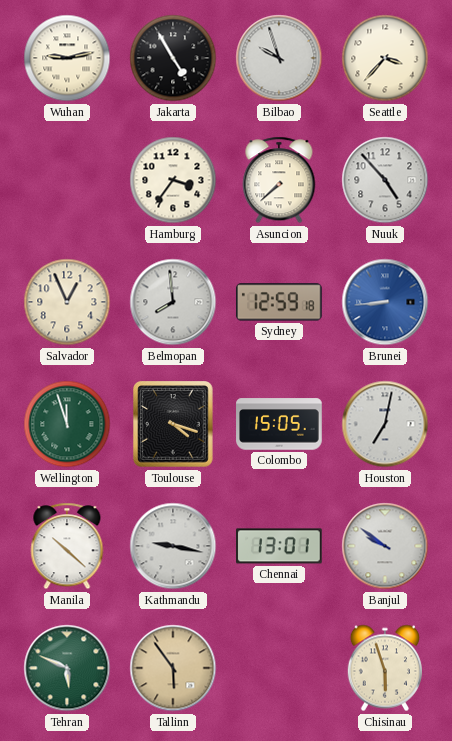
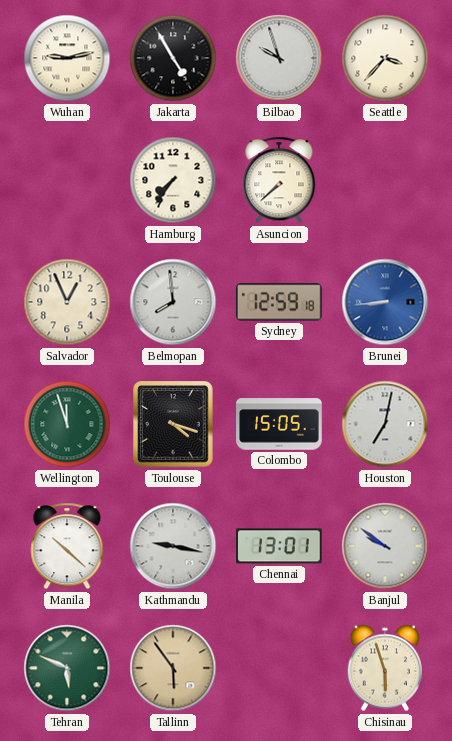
Hamburg: 3:36 -> 7:36 (173, 180)
Nuuk: 4:53 -> none (385, 180)
